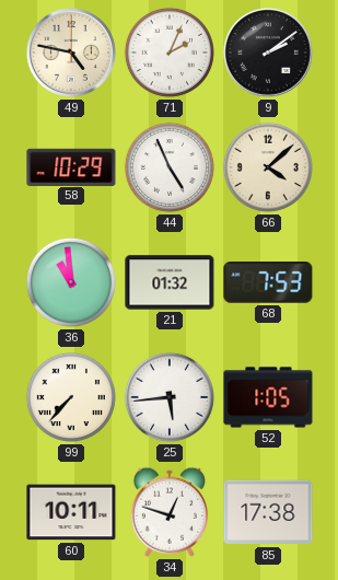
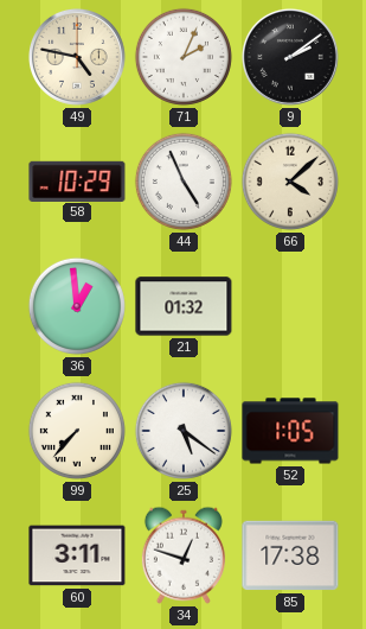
36: 10:59 -> 12:59 (77, 306)
68: 7:53 -> none (268, 283)
25: 5:44 -> 5:21 (184, 431)
60: 10:11 -> 3:11 (77, 555)
